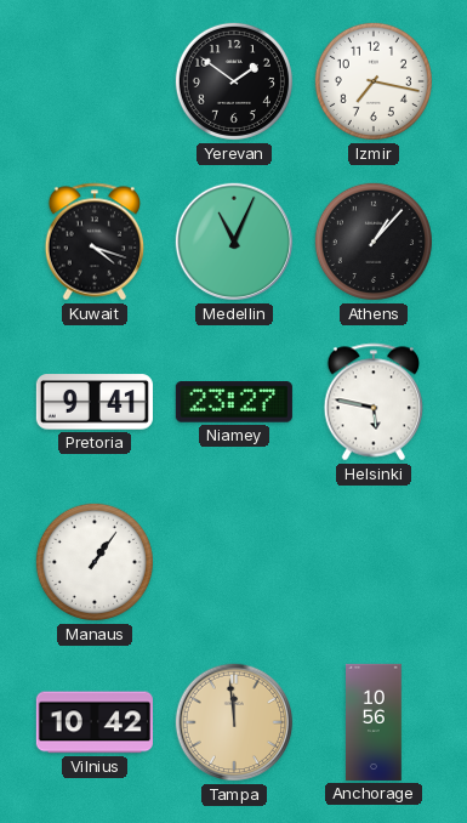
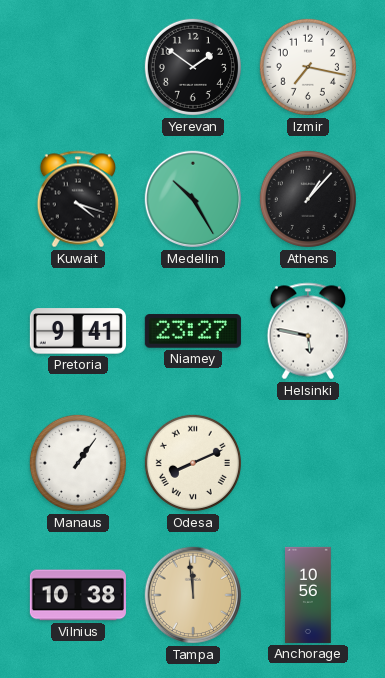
Medellin: 11:04 -> 10:25 (193, 199)
Odesa: none -> 8:11 (193, 463)
Vilnius: 10:42 -> 10:38 (78, 595)
